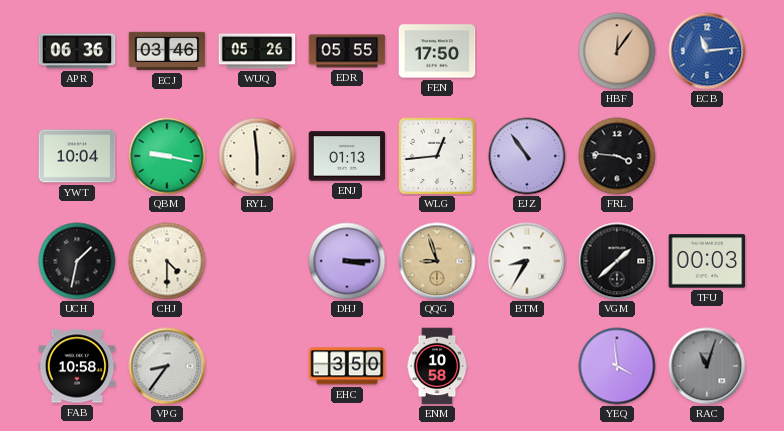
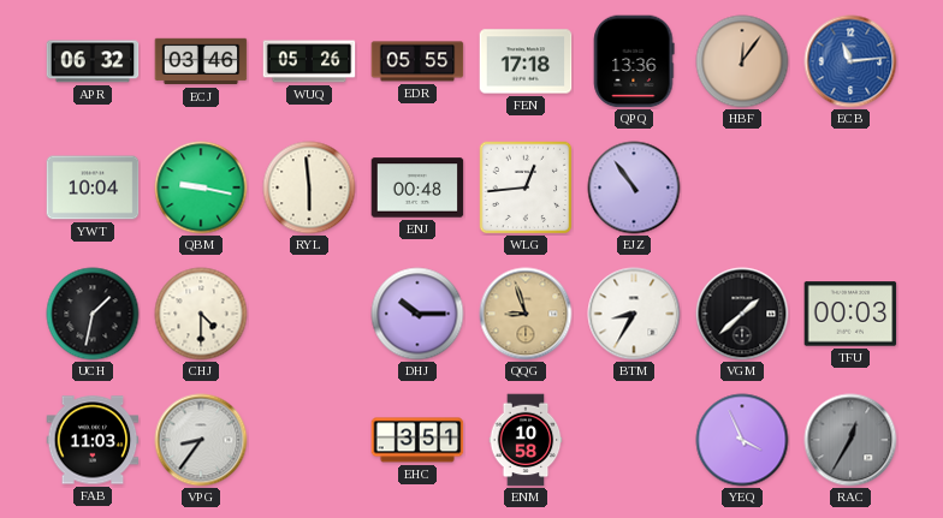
APR: 06:36 -> 06:32 (93, 61)
FEN: 17:50 -> 17:18 (526, 61)
QPQ: none -> 13:36 (634, 61)
ENJ: 01:13 -> 00:48 (417, 187)
FRL: 3:46 -> none (617, 156)
DHJ: 3:15 -> 10:15 (417, 314)
FAB: 10:58 -> 11:03 (93, 440)
EHC: 3:50 -> 3:51 (417, 440)
YEQ: 3:59 -> 3:56 (742, 440)
RAC: 11:03 -> 12:35 (850, 440)
